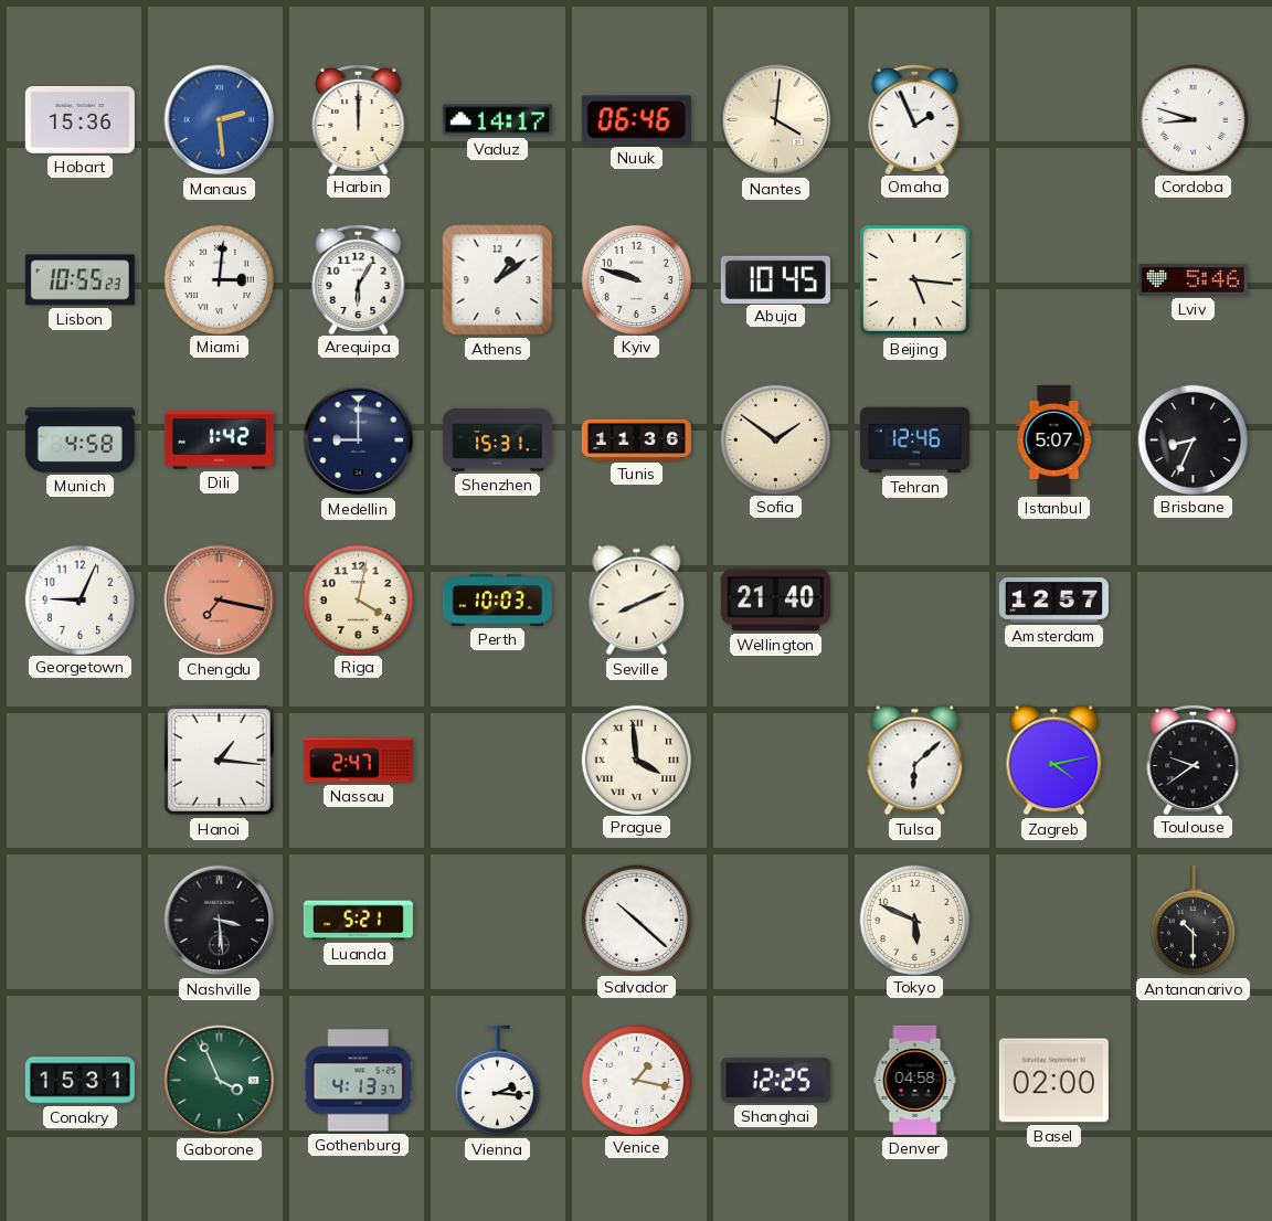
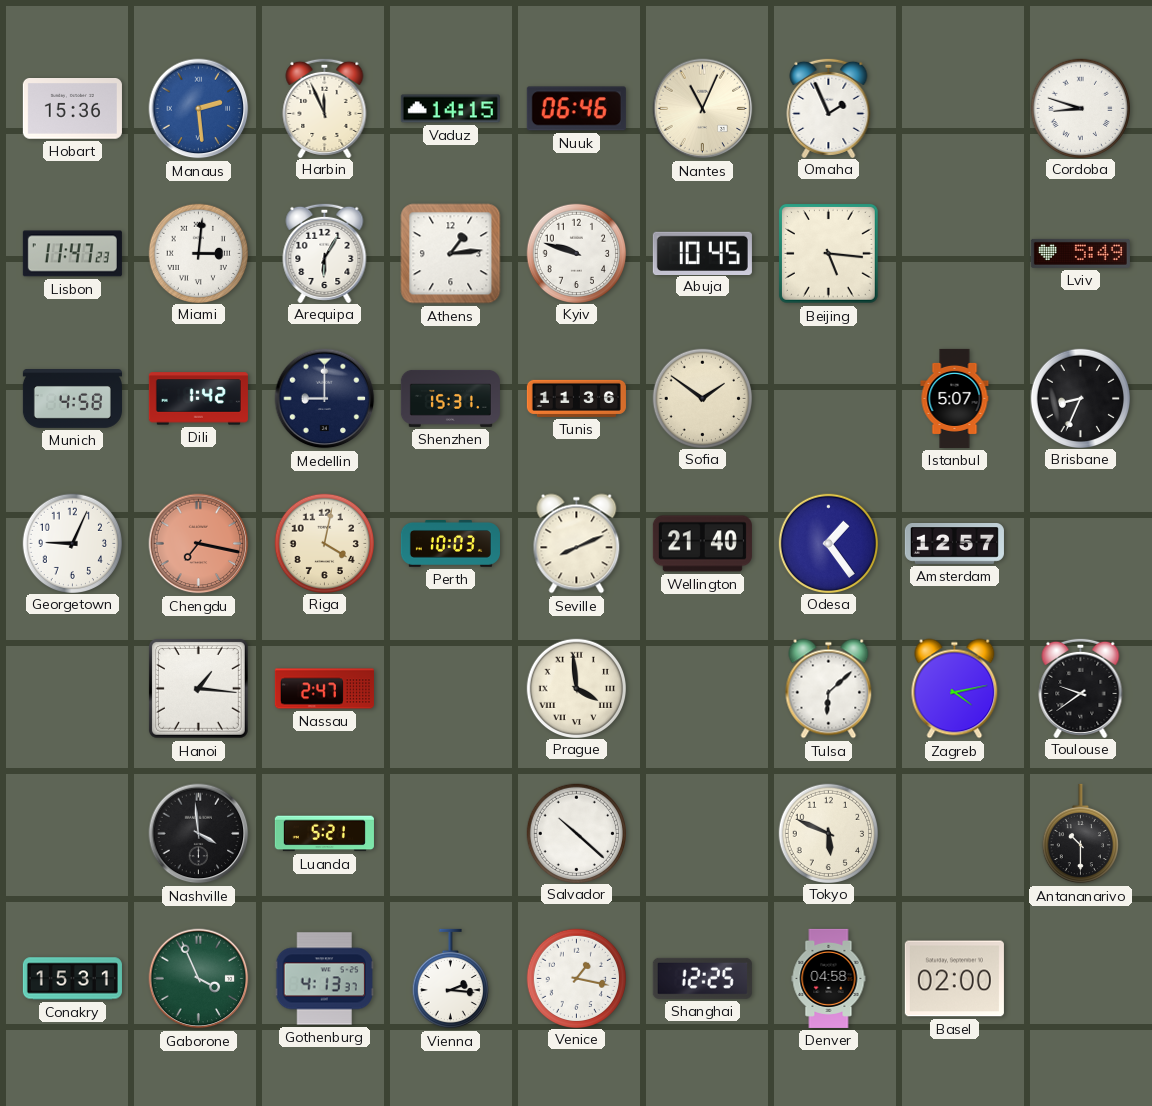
Harbin: 12:00 -> 11:56 (325, 107)
Vaduz: 14:17 -> 14:15 (450, 109)
Nantes: 4:01 -> 11:04 (703, 109)
Lisbon: 10:55 -> 11:47 (72, 254)
Athens: 1:09 -> 1:14 (451, 254)
Lviv: 5:46 -> 5:49 (1080, 253)
Tehran: 12:46 -> none (914, 440)
Odesa: none -> 1:24 (828, 543)
Nashville: 3:29 -> 3:59 (199, 834)
